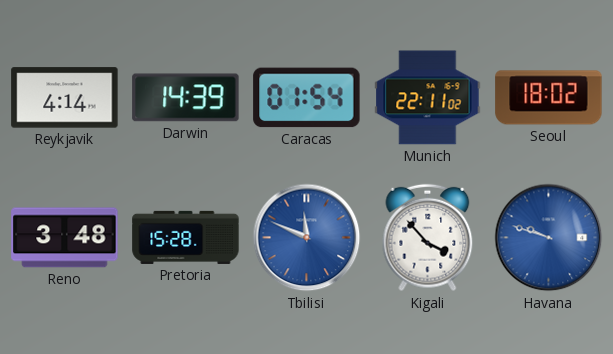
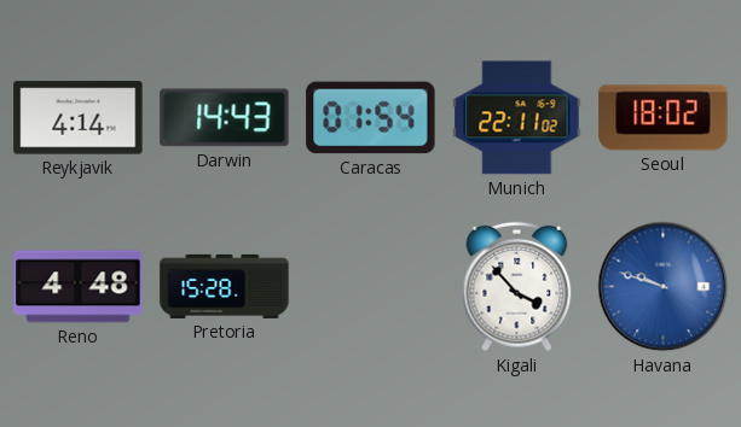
Darwin: 14:39 -> 14:43 (225, 118)
Reno: 3:48 -> 4:48 (79, 287)
Tbilisi: 11:49 -> none (307, 238)
